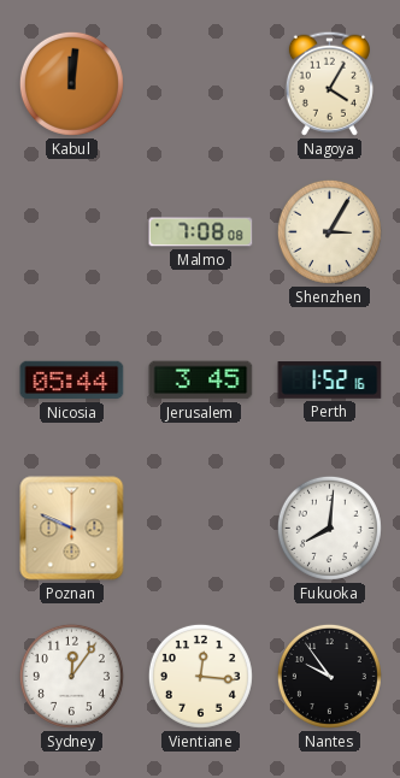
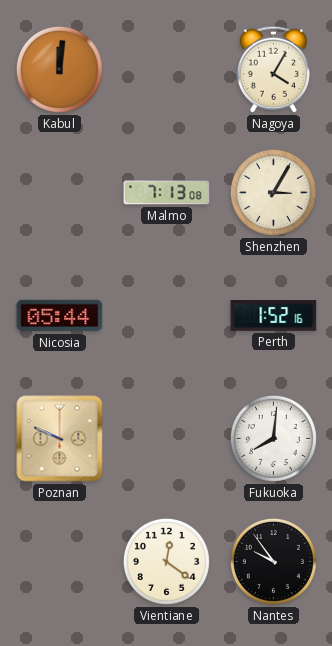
Malmo: 7:08 -> 7:13 (167, 193)
Jerusalem: 3:45 -> none (201, 381)
Sydney: 12:06 -> none (71, 676)
Vientiane: 12:16 -> 12:21 (166, 561)
